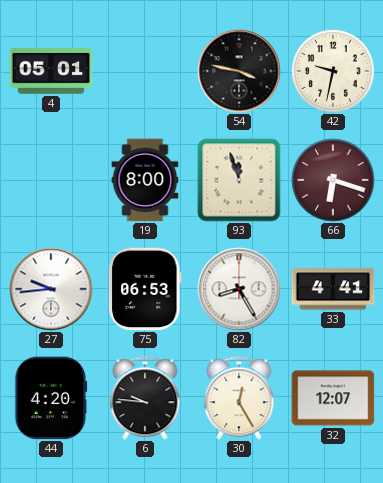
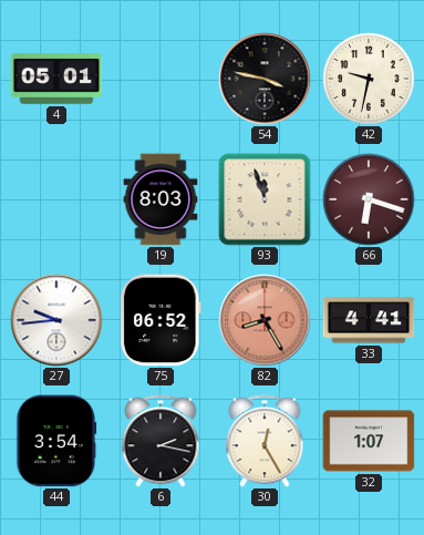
19: 8:00 -> 8:03 (161, 199)
75: 06:53 -> 06:52 (161, 320)
82 dial: white -> salmon (265, 320)
44: 4:20 -> 3:54 (56, 441)
6: 9:46 -> 2:17 (161, 441)
32: 12:07 -> 1:07 (369, 441)
